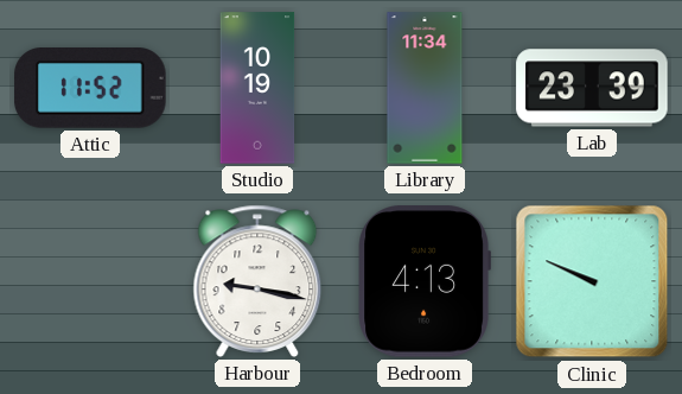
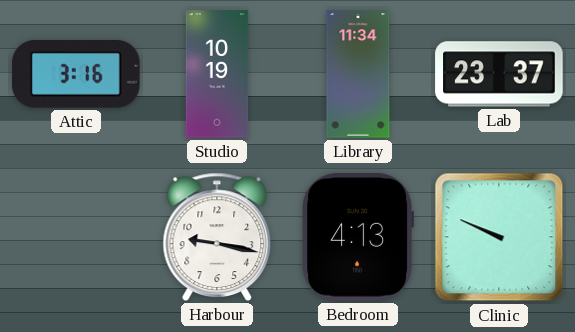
Attic: 11:52 -> 3:16 (76, 74)
Lab: 23:39 -> 23:37 (499, 74)
